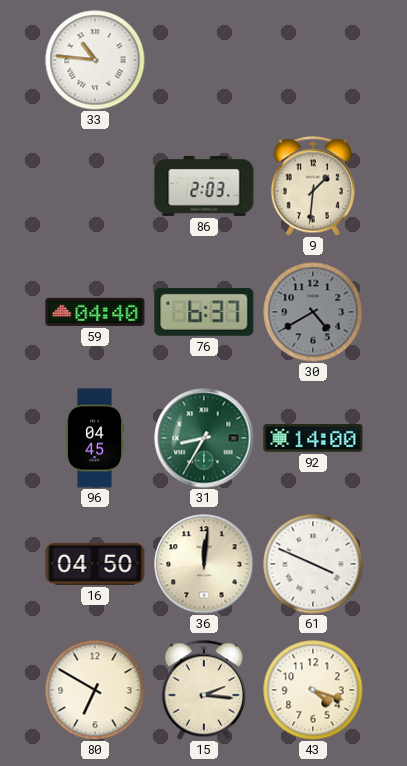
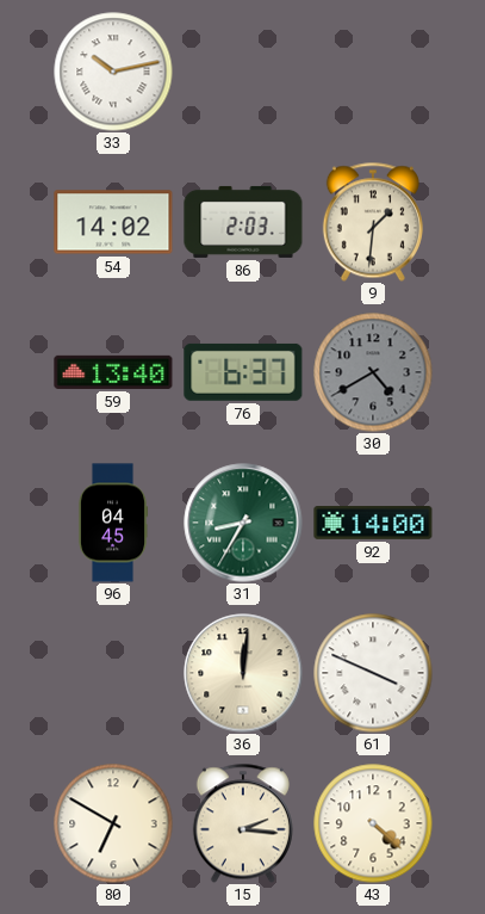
33: 10:46 -> 10:13 (113, 72)
54: none -> 14:02 (113, 222)
59: 04:40 -> 13:40 (113, 372)
16: 04:50 -> none (95, 564)
43: 4:18 -> 4:22 (373, 823)
